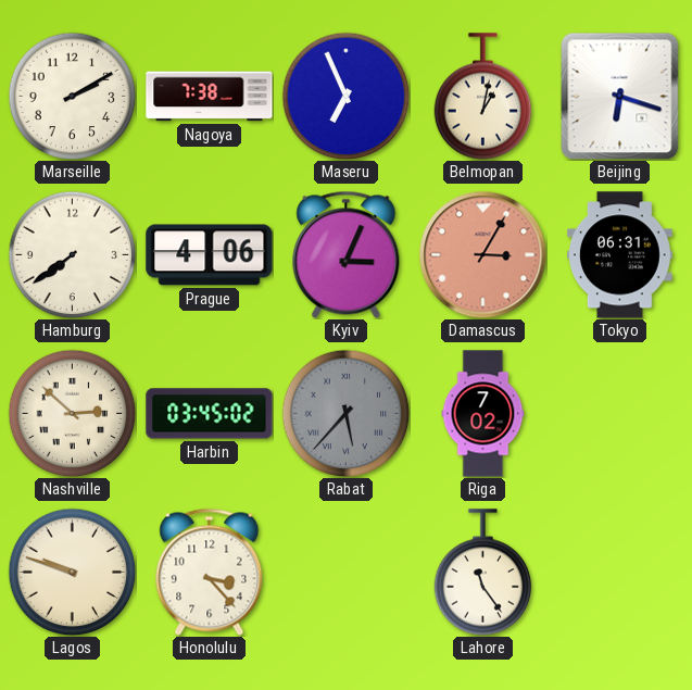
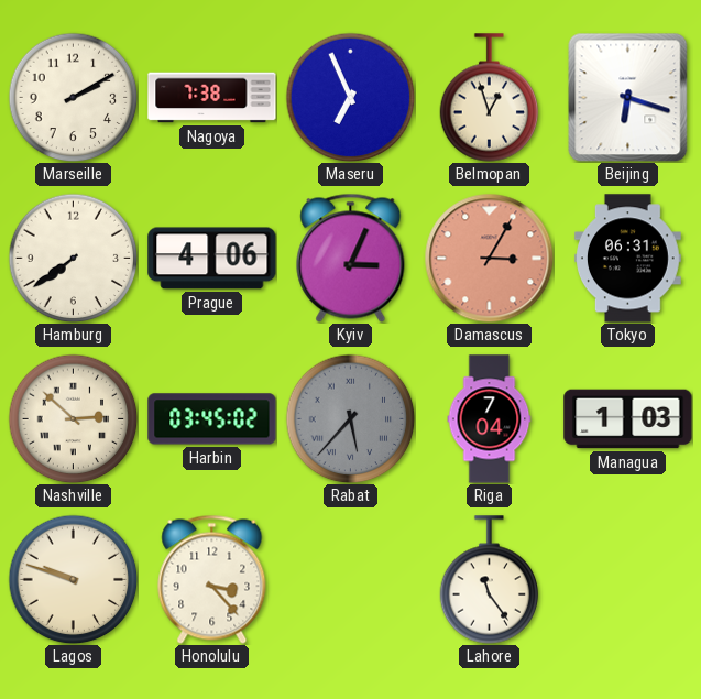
Belmopan: 1:02 -> 12:57 (490, 98)
Riga: 7:02 -> 7:04 (490, 419)
Managua: none -> 1:03 (628, 419)
